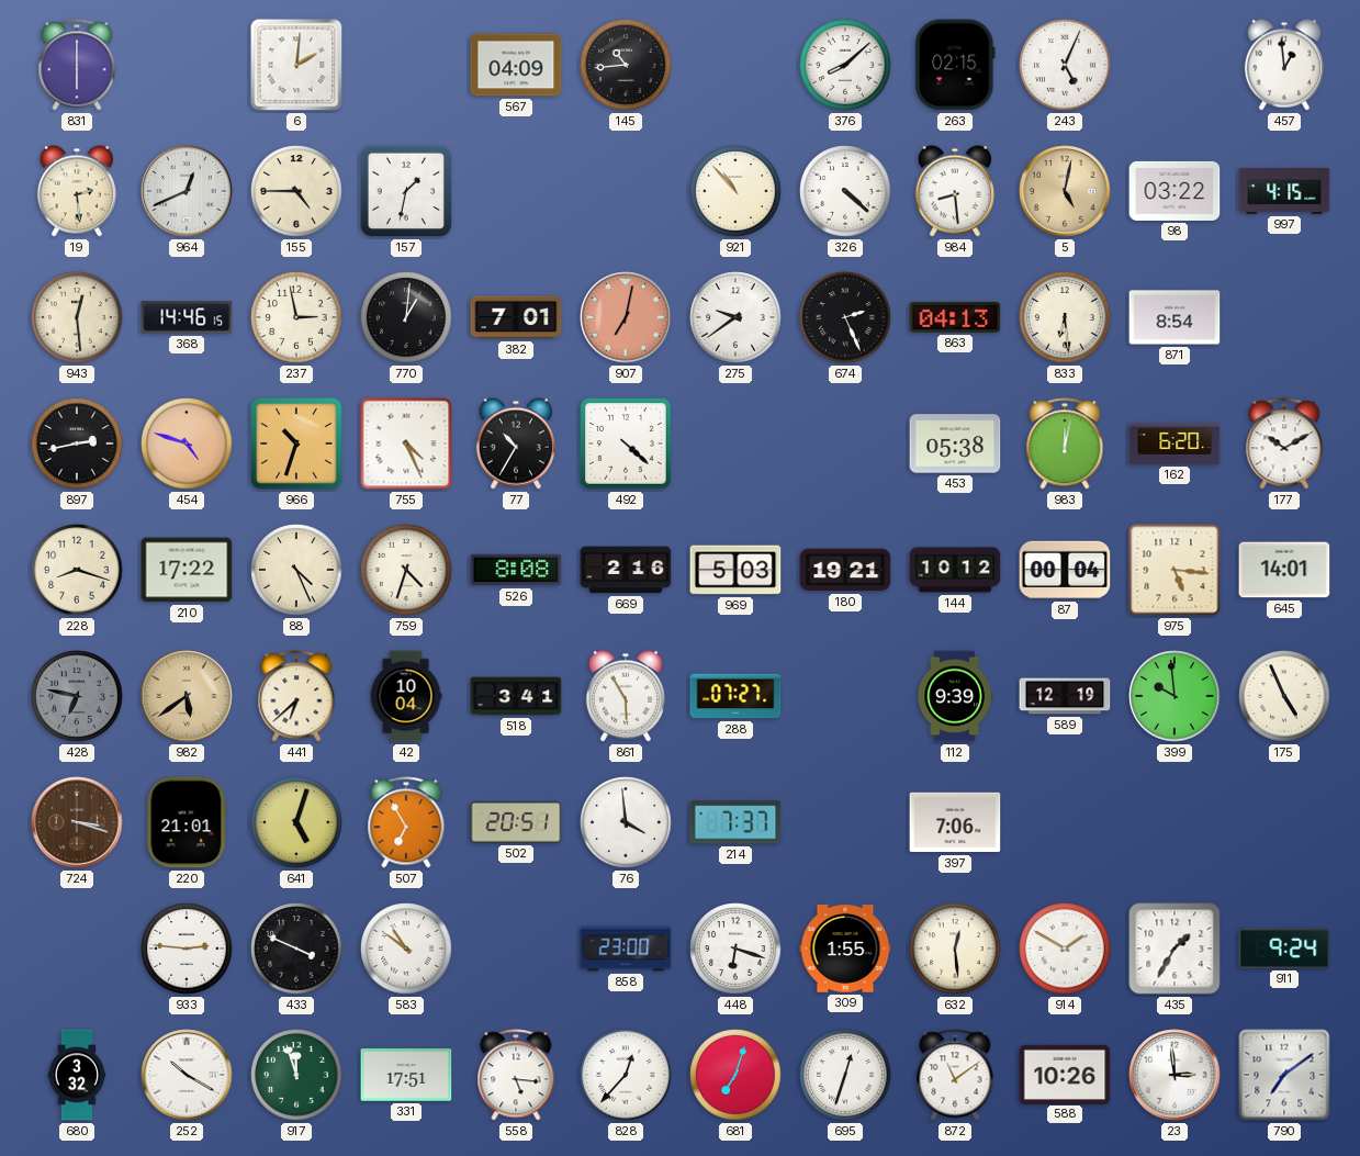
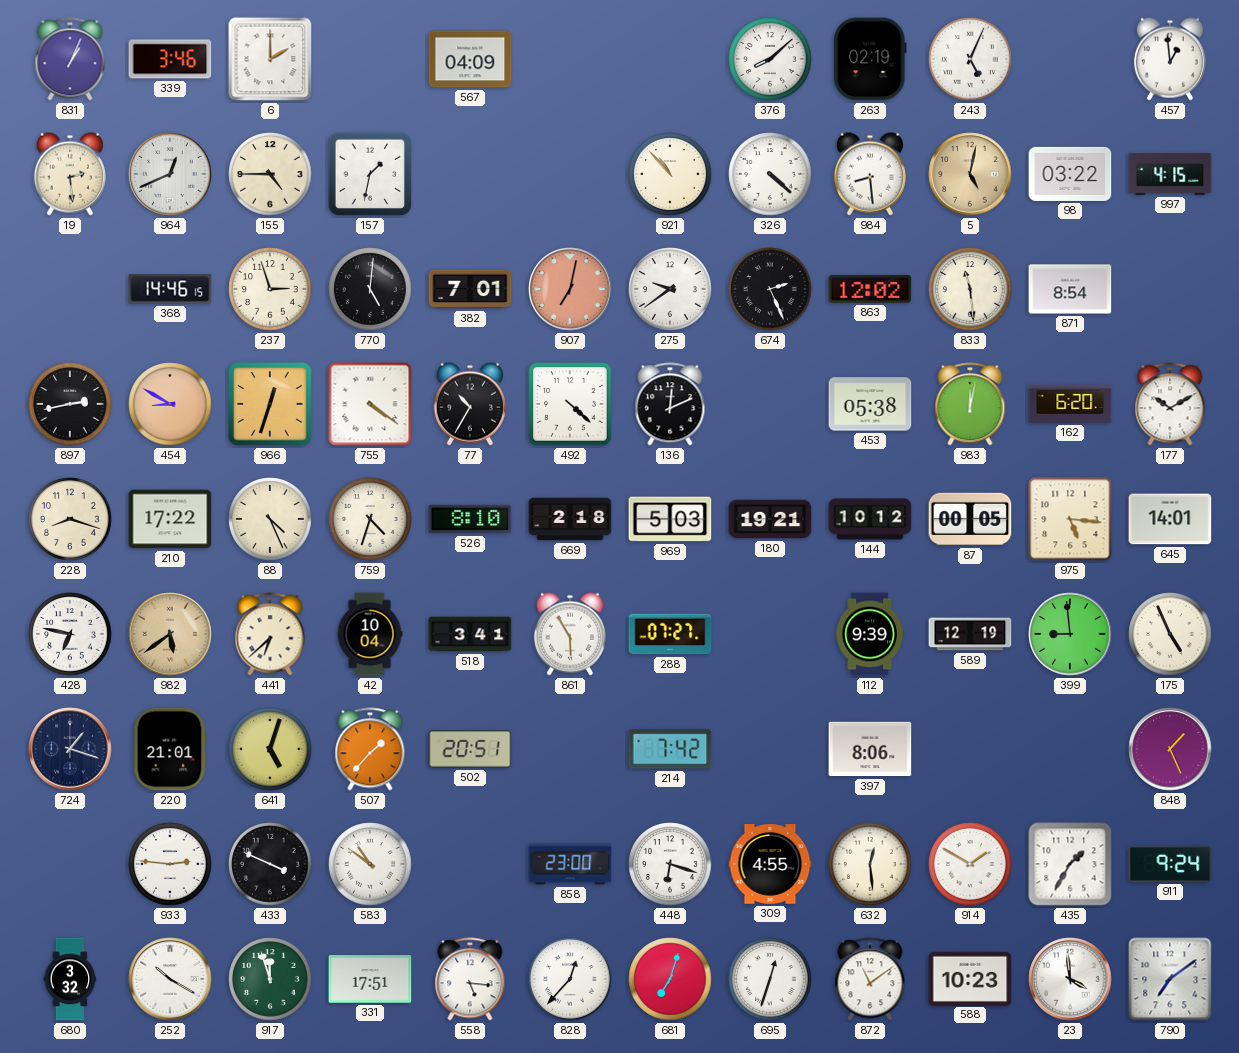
831: 6:00 -> 1:04 (70, 59)
339: none -> 3:46 (170, 59)
6: 2:01 -> 2:00 (270, 59)
145: 10:44 -> none (626, 65)
263: 02:15 -> 02:19 (870, 59)
943: 12:29 -> none (77, 317)
237: 2:58 -> 2:57 (270, 289)
770: 1:01 -> 5:01 (370, 289)
863: 04:13 -> 12:02 (870, 289)
833: 6:29 -> 11:29 (970, 289)
454: 4:48 -> 8:50 (170, 404)
966: 10:33 -> 12:33 (270, 404)
755: 4:26 -> 4:21 (370, 404)
136: none -> 12:11 (670, 404)
526: 8:08 -> 8:10 (470, 519)
669: 2:16 -> 2:18 (570, 519)
87: 00:04 -> 00:05 (970, 519)
428 dial: grey -> white (70, 634)
399: 9:59 -> 8:59 (1070, 634)
724: 3:18 -> 1:18 (70, 749)
724 dial: brown -> navy (70, 749)
507: 6:55 -> 1:37 (370, 749)
76: 3:59 -> none (626, 822)
214: 7:37 -> 7:42 (670, 749)
397: 7:06 -> 8:06 (870, 749)
848: none -> 1:26 (1170, 749)
309: 1:55 -> 4:55 (770, 864)
588: 10:26 -> 10:23 (970, 978)
23: 2:59 -> 3:59 (1070, 979)
